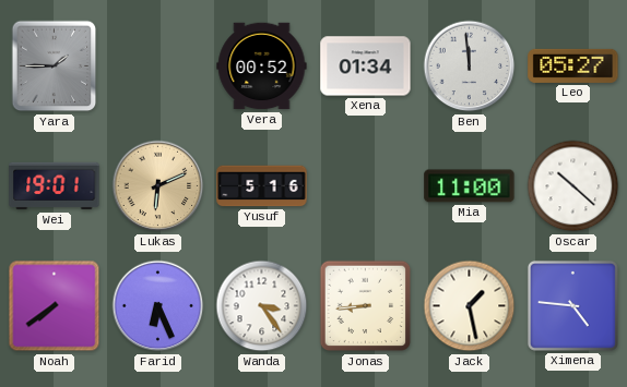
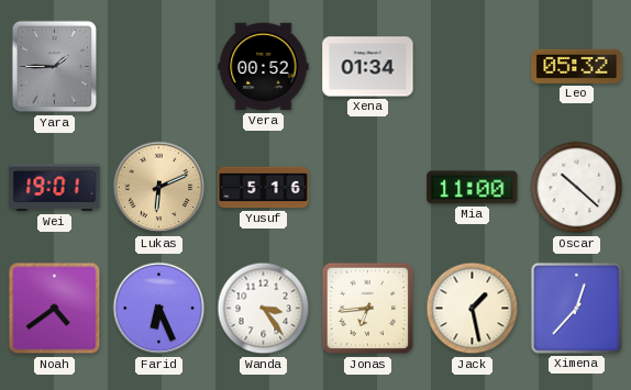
Ben: 11:59 -> none (470, 66)
Leo: 05:27 -> 05:32 (577, 66)
Noah: 7:39 -> 4:39 (55, 309)
Jonas: 8:44 -> 6:44 (368, 309)
Ximena: 4:46 -> 12:37 (576, 308)
